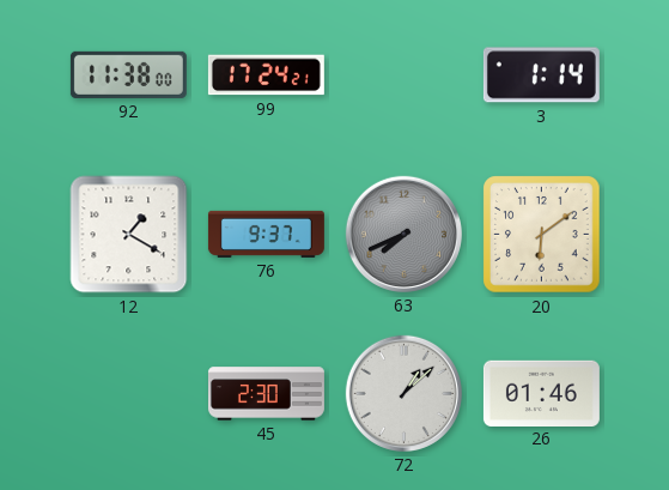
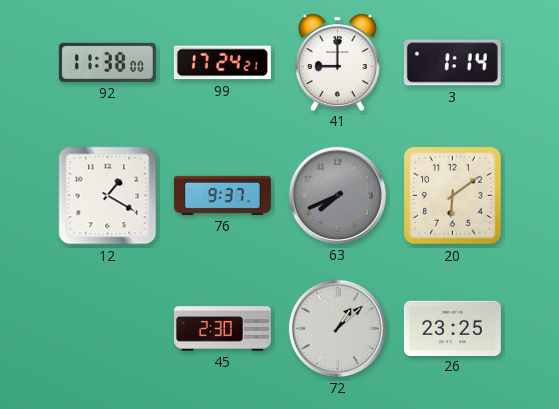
41: none -> 9:00 (337, 62)
26: 01:46 -> 23:25 (452, 328)
